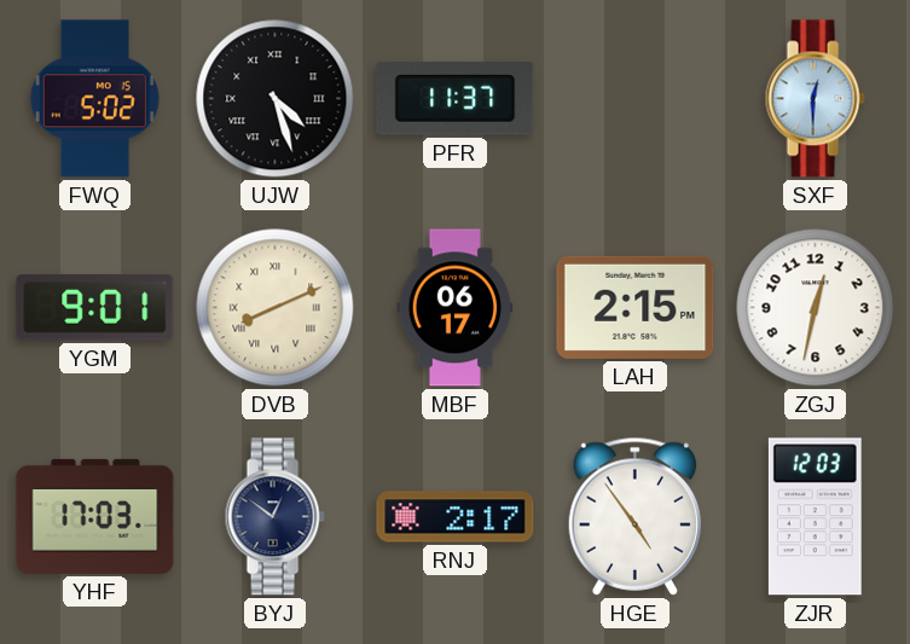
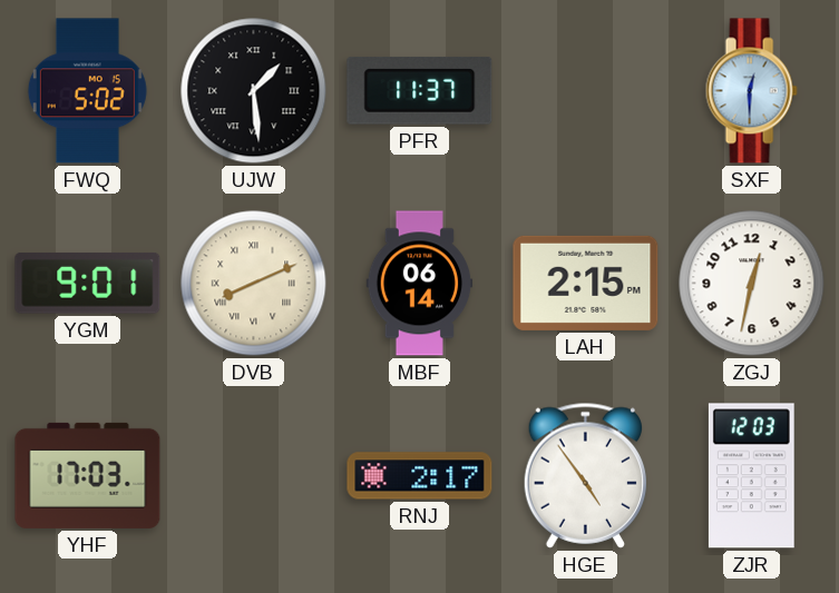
UJW: 4:27 -> 1:29 (254, 91)
MBF: 06:17 -> 06:14 (420, 284)
BYJ: 12:51 -> none (274, 517)
